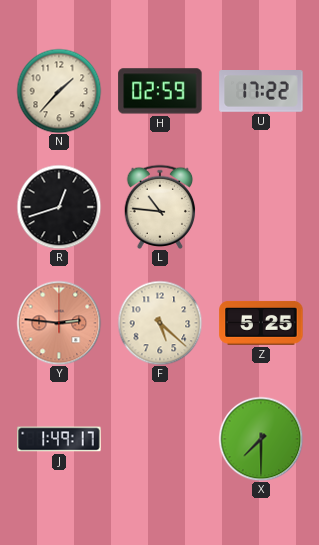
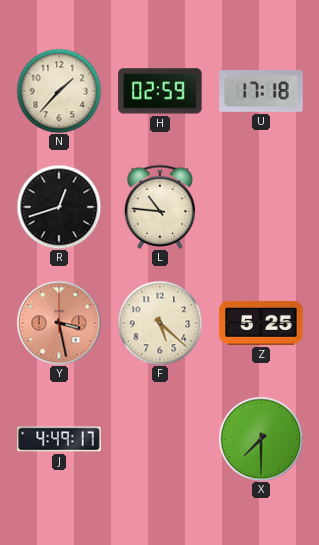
U: 17:22 -> 17:18 (261, 92)
Y: 2:46 -> 3:28 (59, 323)
J: 1:49 -> 4:49 (59, 439)
